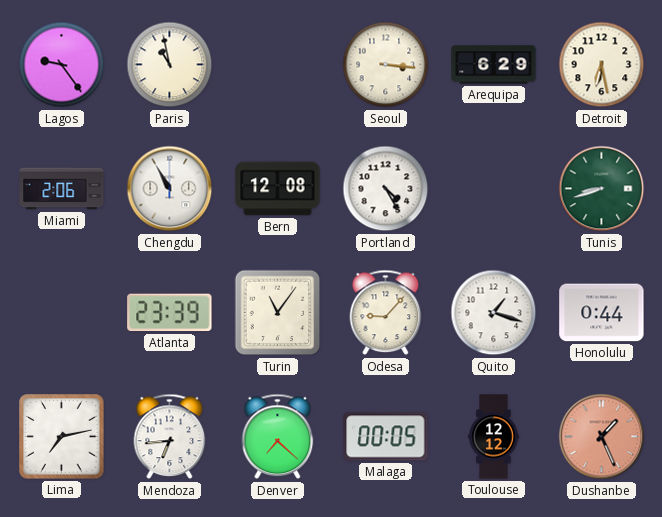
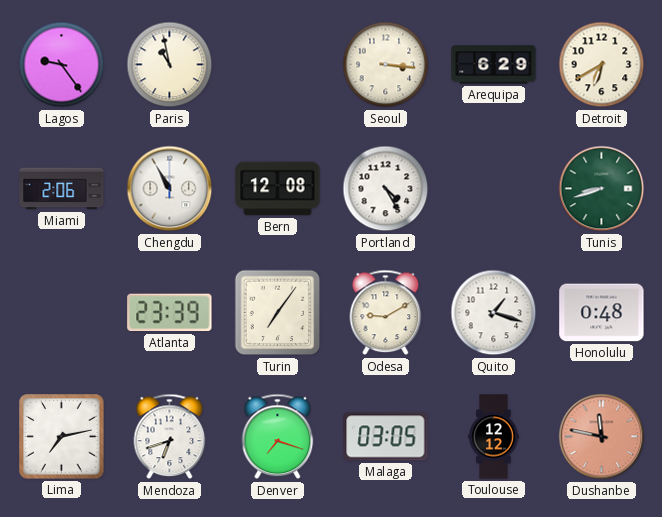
Detroit: 6:28 -> 6:40 (602, 65)
Turin: 11:06 -> 7:06 (278, 313)
Odesa: 9:07 -> 9:10 (386, 313)
Honolulu: 0:44 -> 0:48 (602, 313)
Mendoza: 6:44 -> 6:42 (170, 437)
Denver: 7:22 -> 7:18 (278, 437)
Malaga: 00:05 -> 03:05 (386, 437)
Dushanbe: 1:26 -> 11:47 (602, 437)
